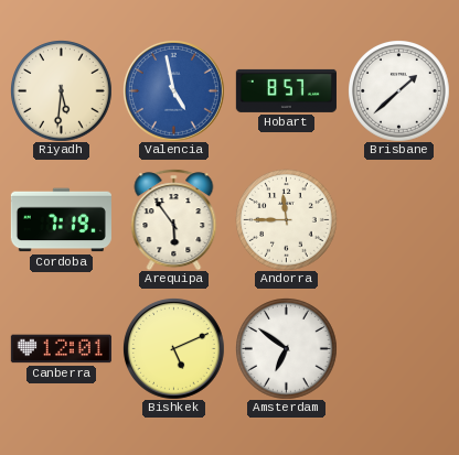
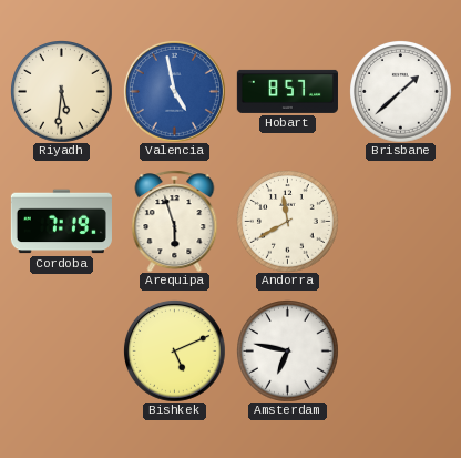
Arequipa: 5:54 -> 5:57 (175, 221)
Andorra: 11:45 -> 11:40 (288, 222)
Canberra: 12:01 -> none (61, 349)
Amsterdam: 6:51 -> 6:47 (288, 352)
